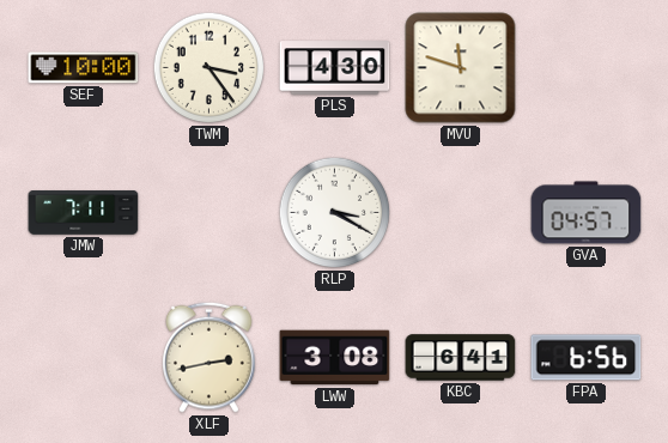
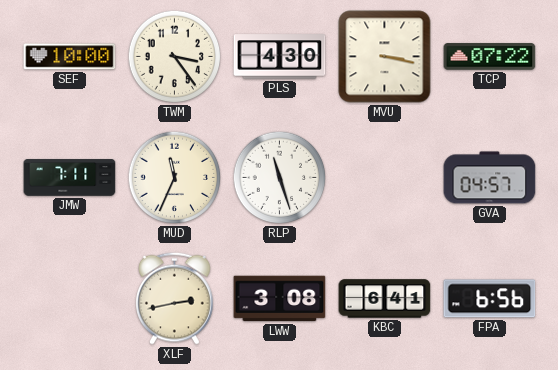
MVU: 11:48 -> 3:17 (385, 57)
TCP: none -> 07:22 (490, 57)
MUD: none -> 11:34 (175, 178)
RLP: 3:20 -> 11:27 (280, 178)
